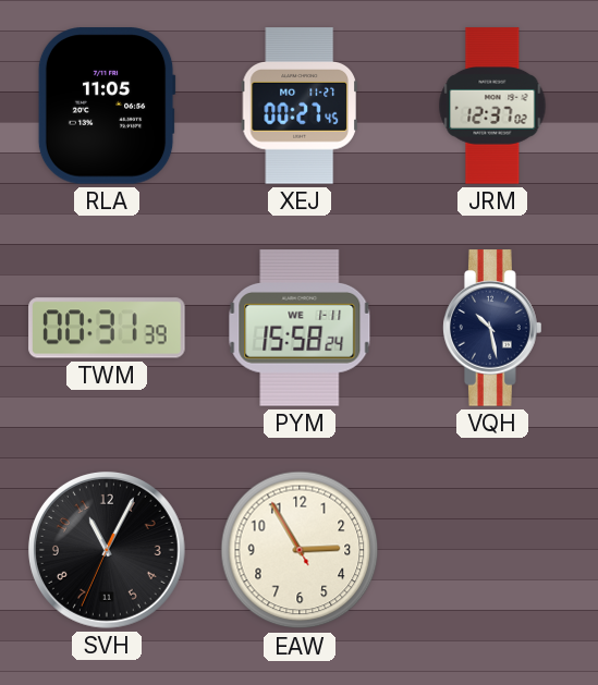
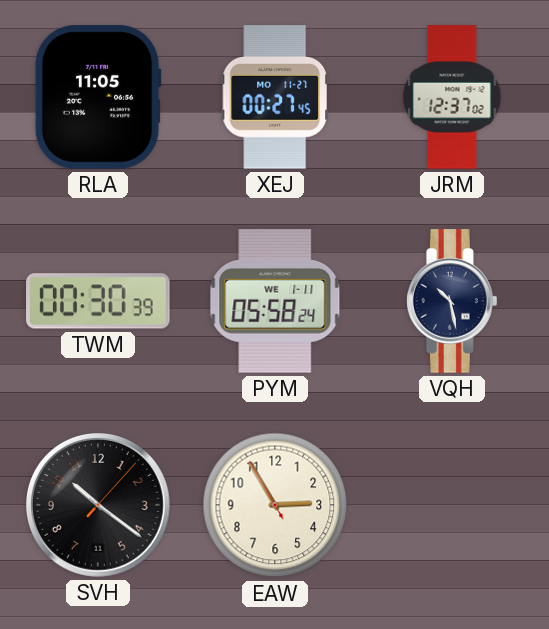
TWM: 00:31 -> 00:30 (98, 301)
PYM: 15:58 -> 05:58 (275, 301)
SVH: 11:04 -> 10:21 (98, 505)
